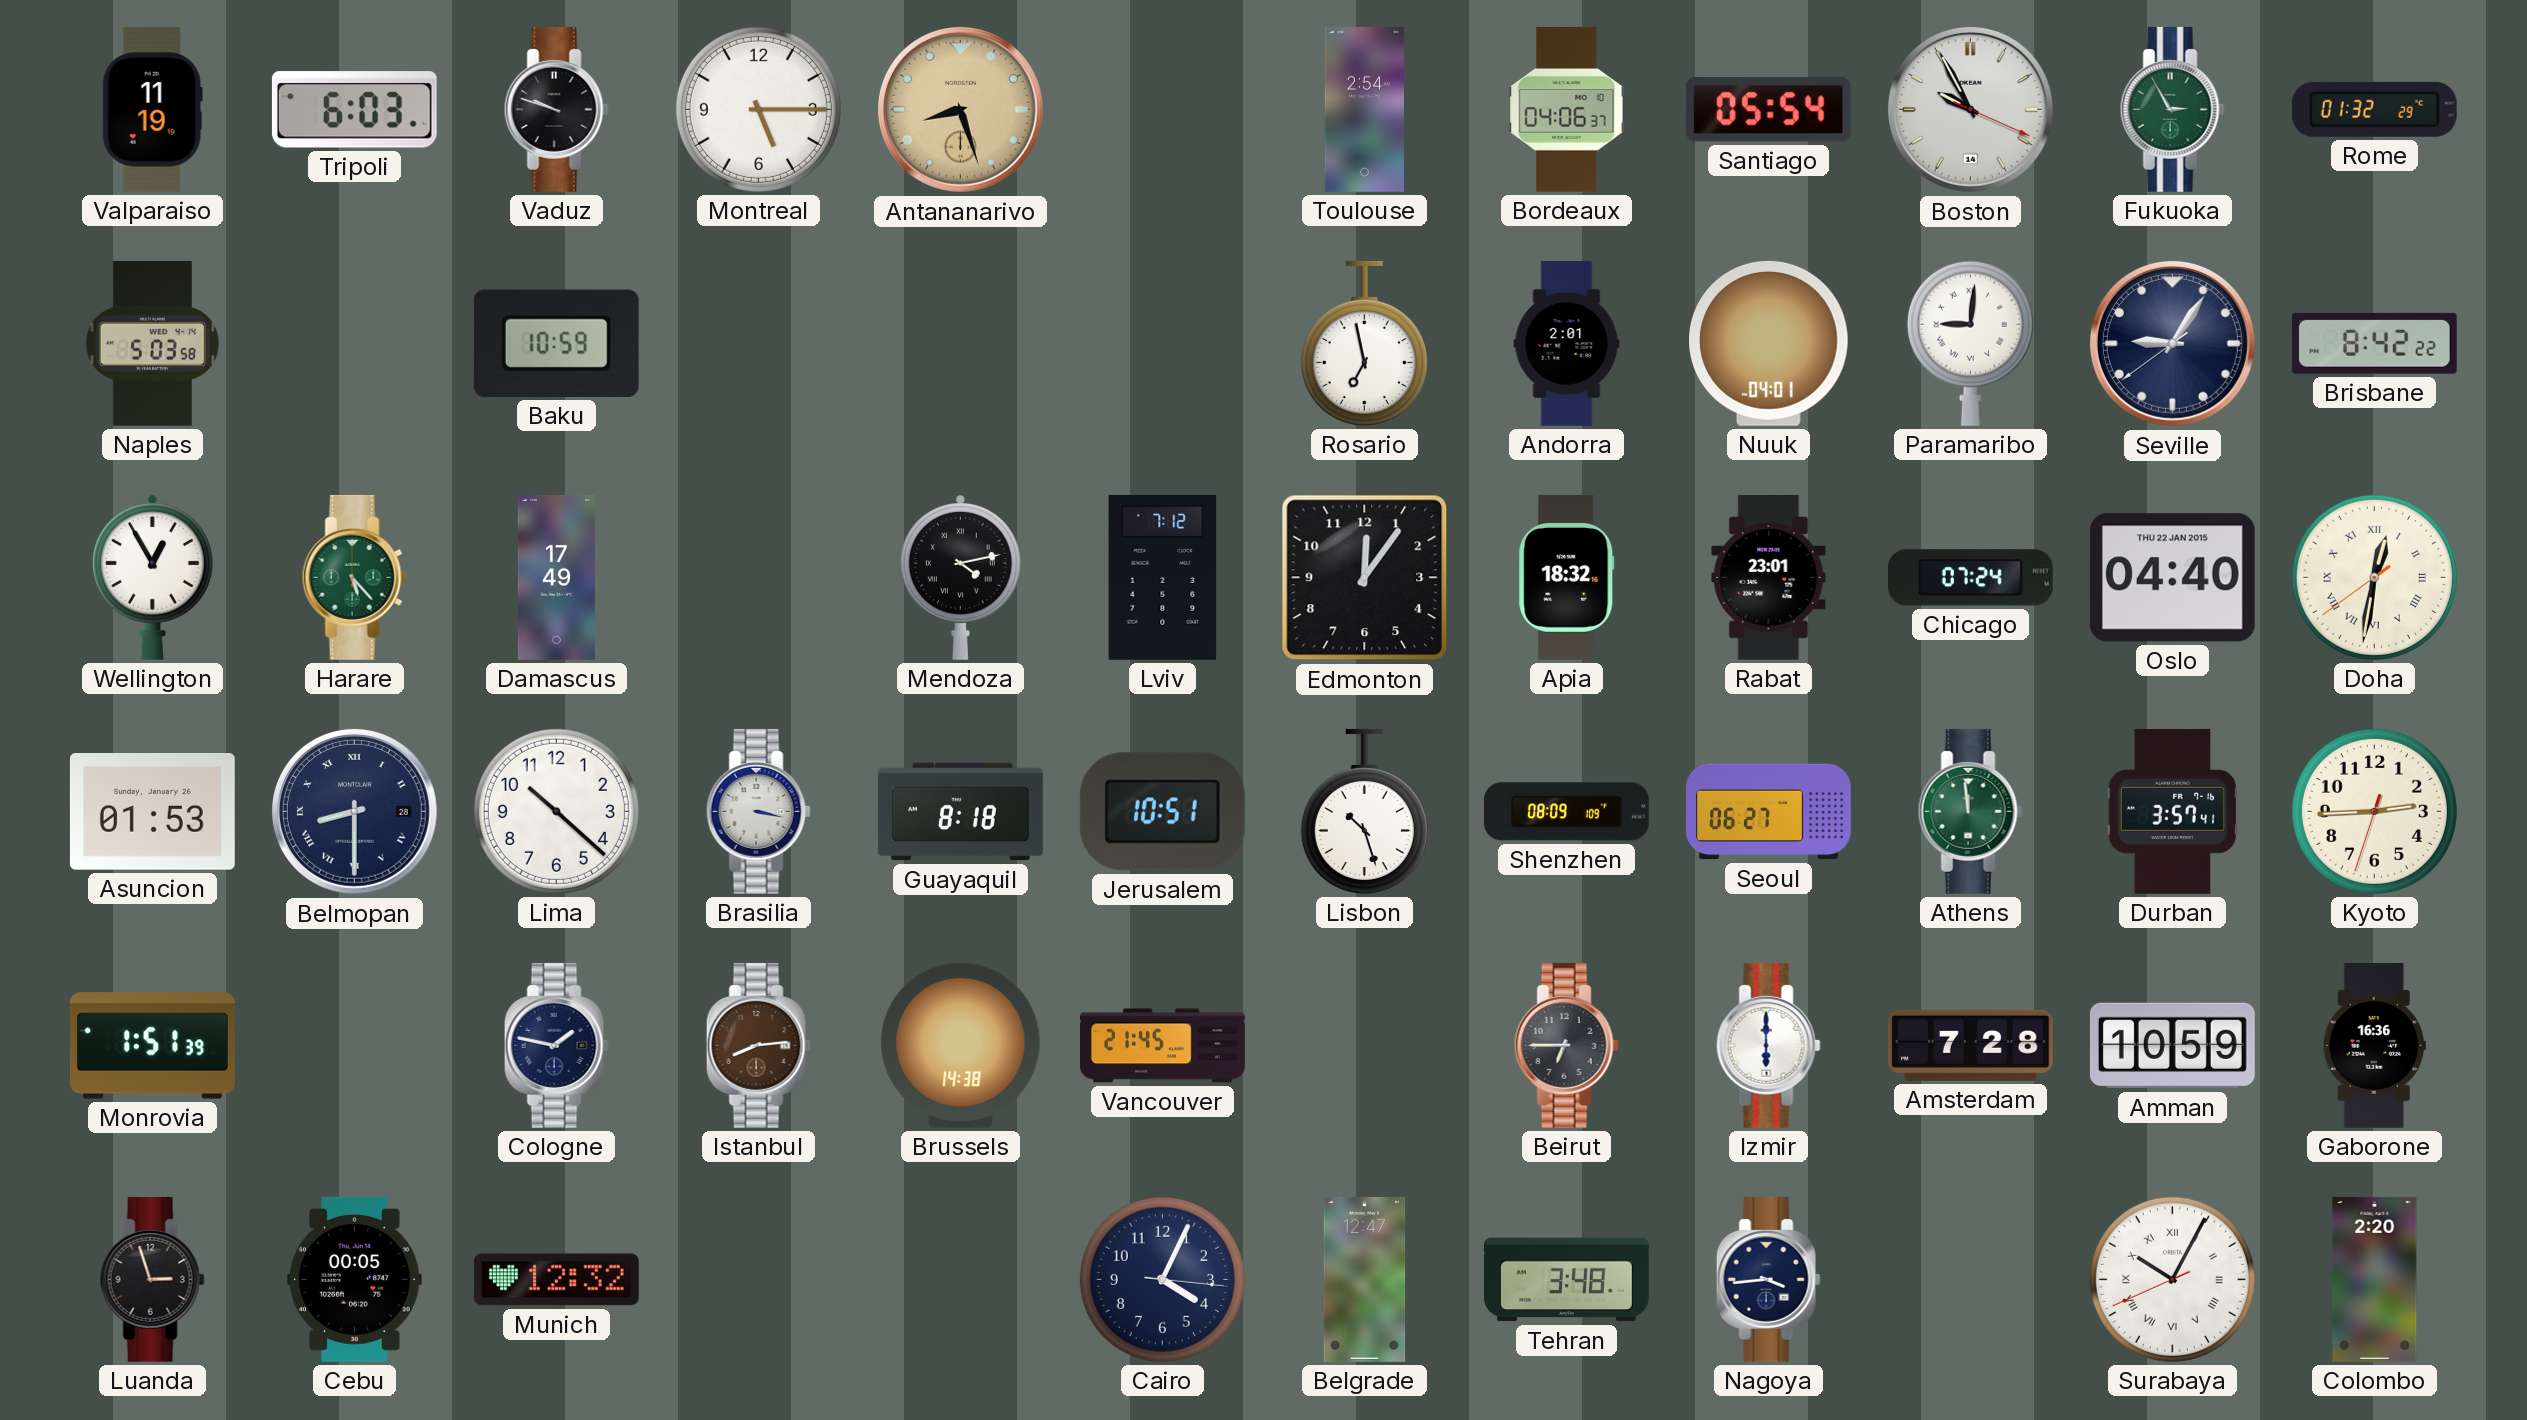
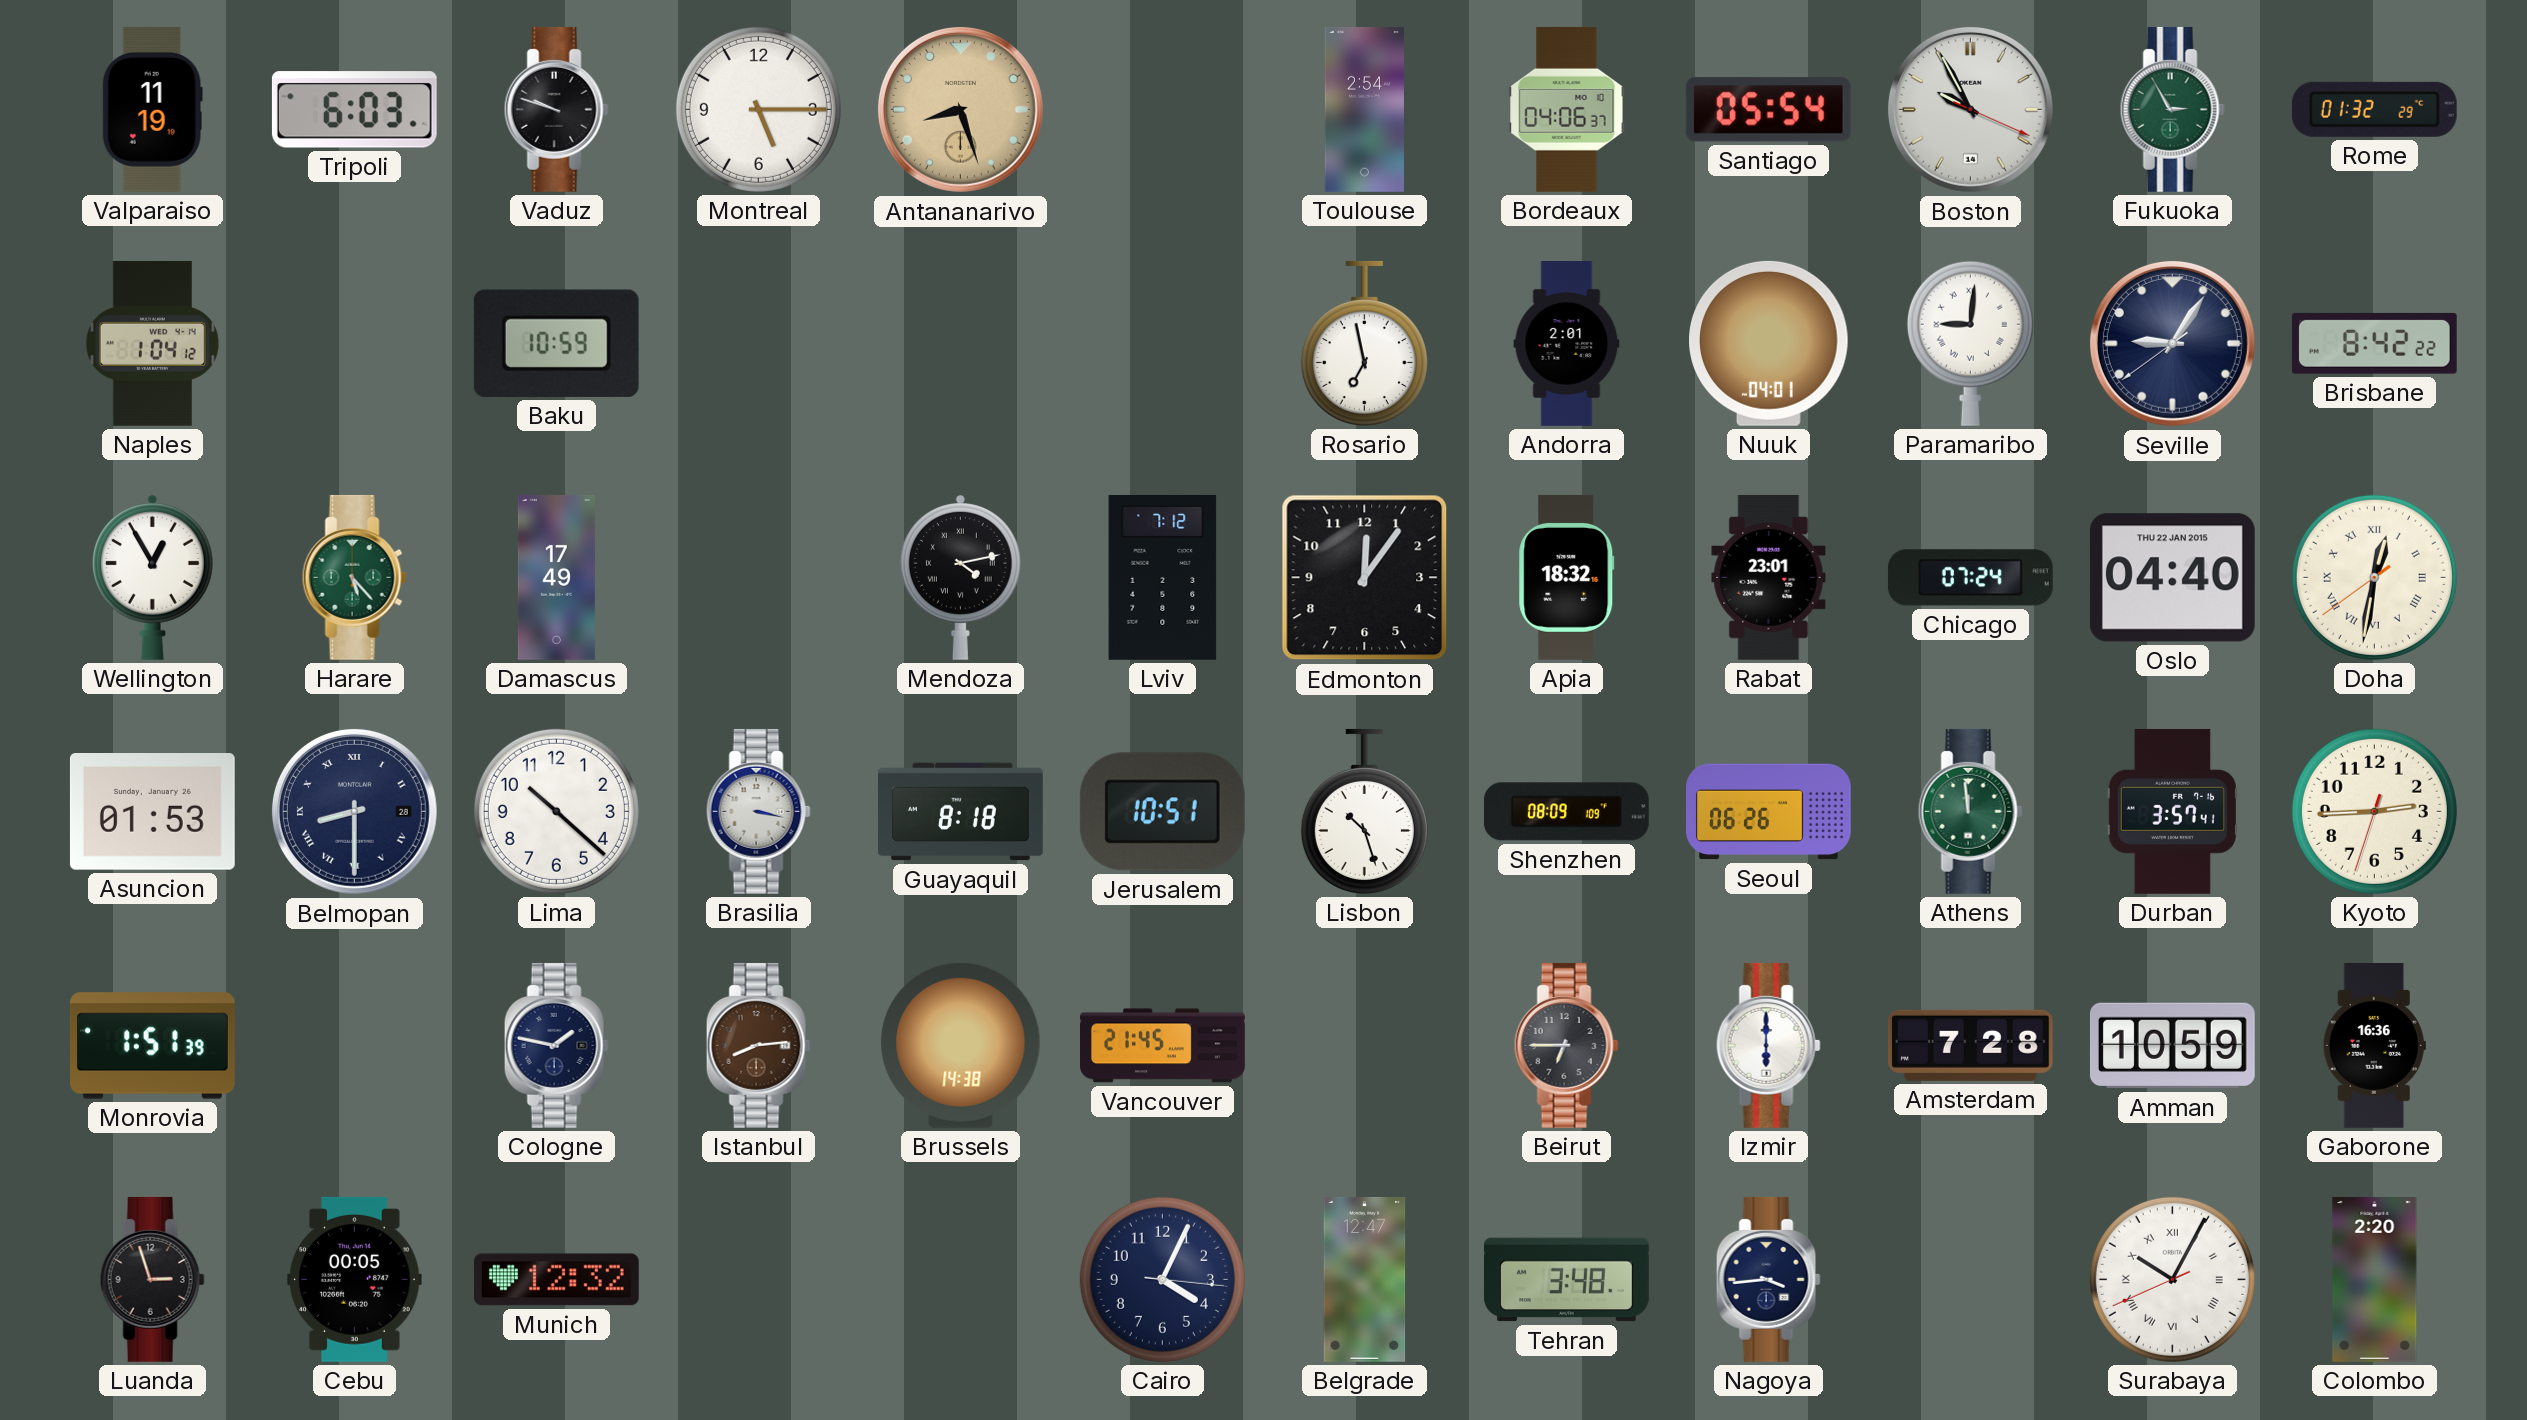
Naples: 5:03 -> 1:04 (152, 343)
Seoul: 06:27 -> 06:26 (1769, 812)
